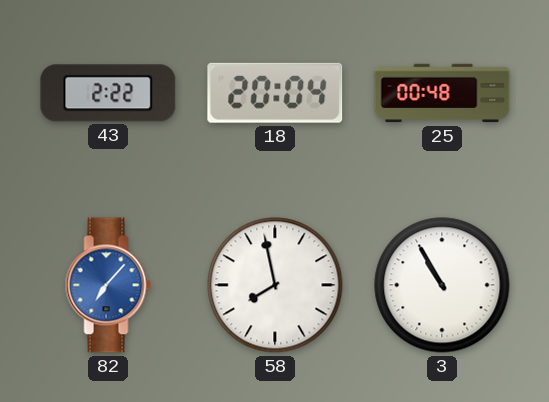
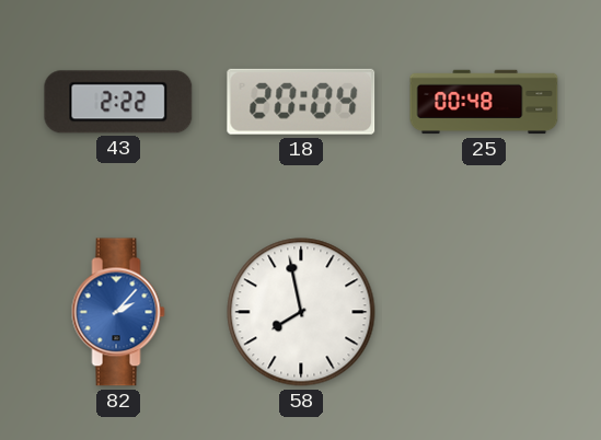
82: 7:07 -> 2:07 (118, 312)
3: 10:55 -> none (442, 285)
